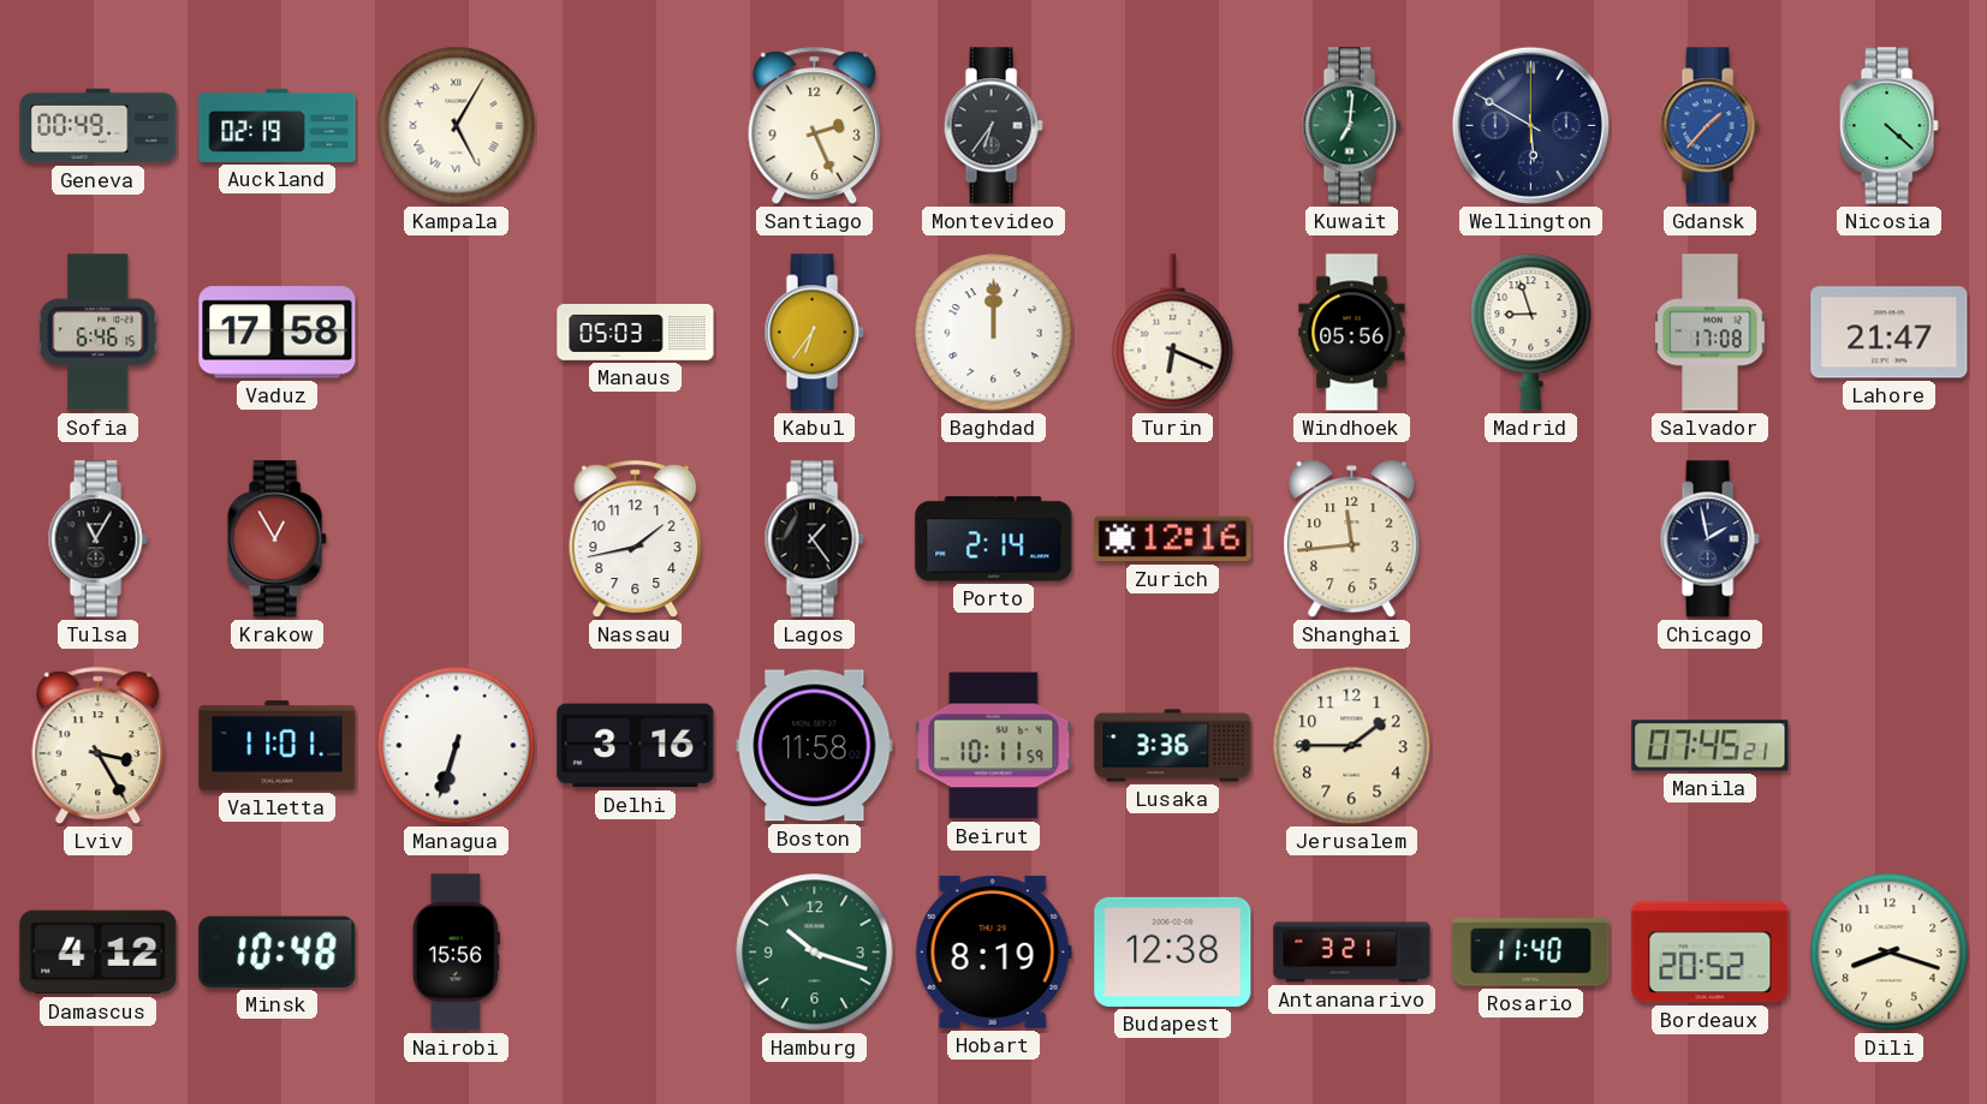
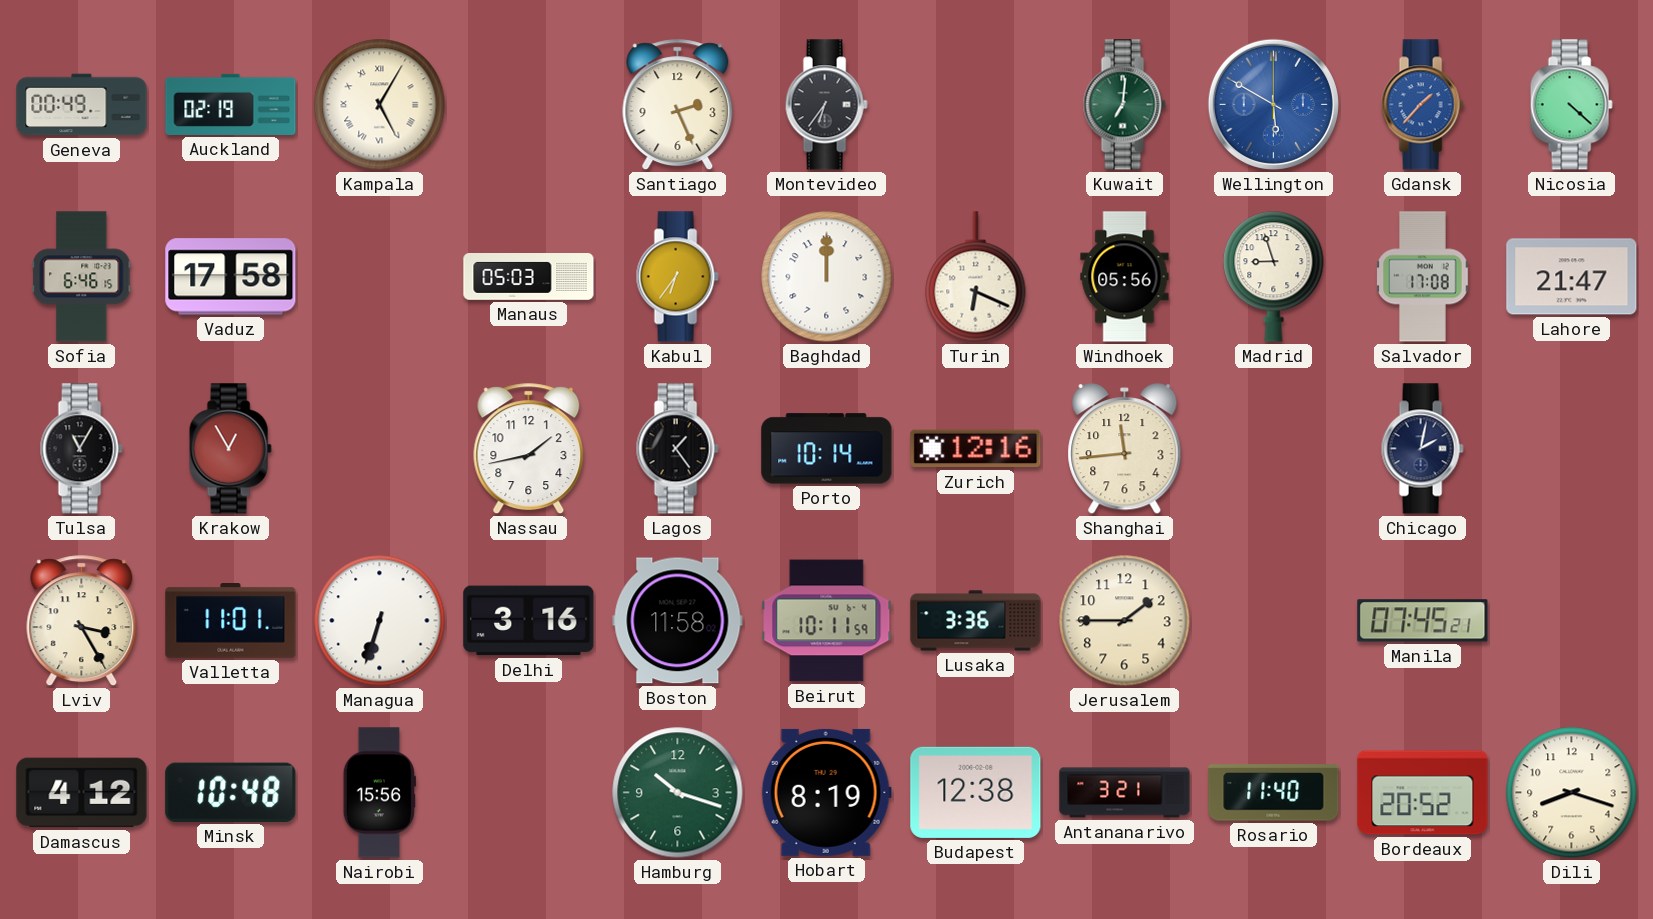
Wellington dial: navy -> blue (1273, 104)
Porto: 2:14 -> 10:14 (827, 449)
Chicago: 1:58 -> 2:02 (1422, 449)
